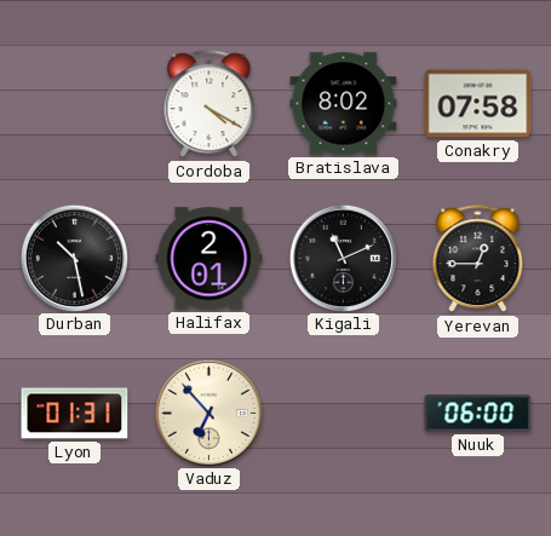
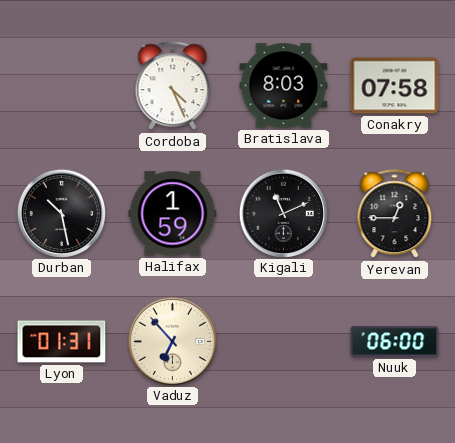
Cordoba: 4:20 -> 4:26 (173, 86)
Bratislava: 8:02 -> 8:03 (284, 86)
Halifax: 2:01 -> 1:59 (173, 214)
